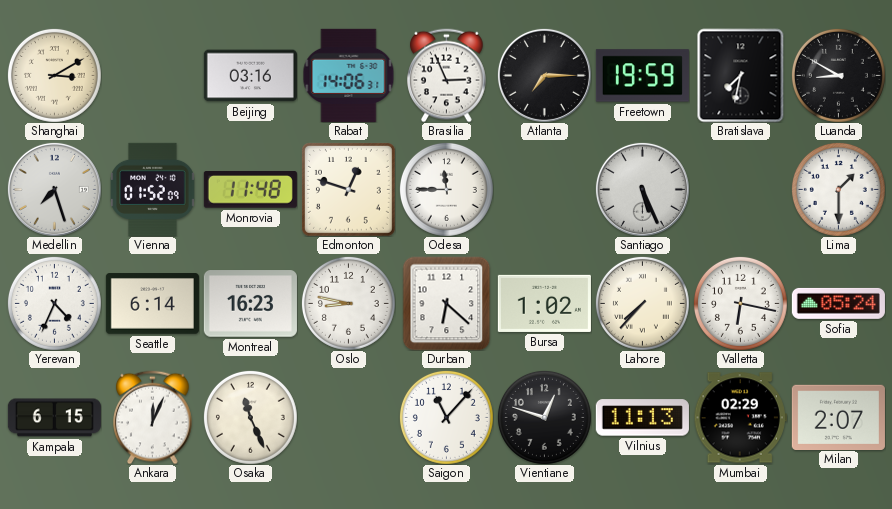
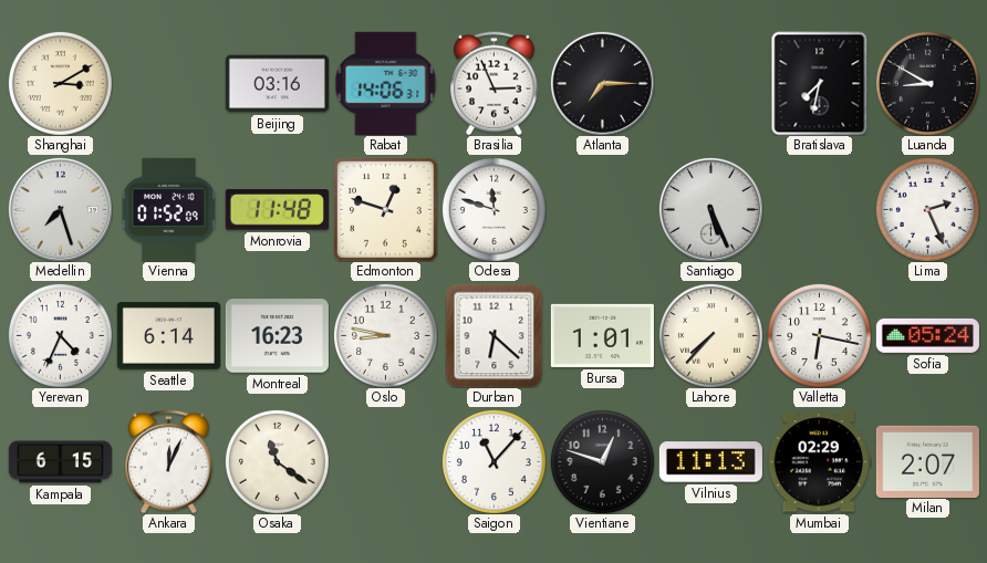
Freetown: 19:59 -> none (642, 76)
Odesa: 11:45 -> 11:48 (493, 209)
Lima: 1:30 -> 2:26 (927, 209)
Bursa: 1:02 -> 1:01 (602, 335)
Osaka: 11:26 -> 11:21 (277, 461)
